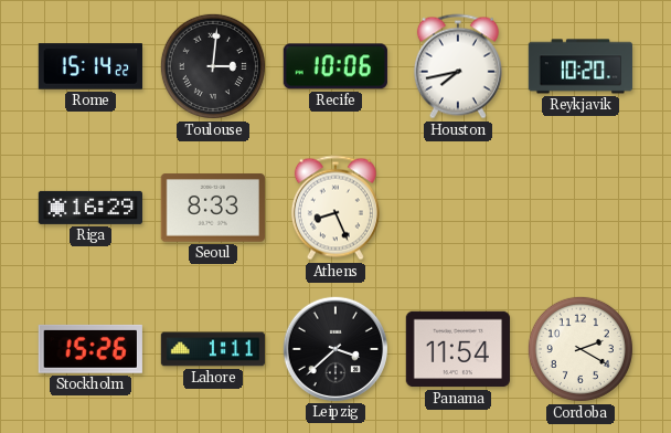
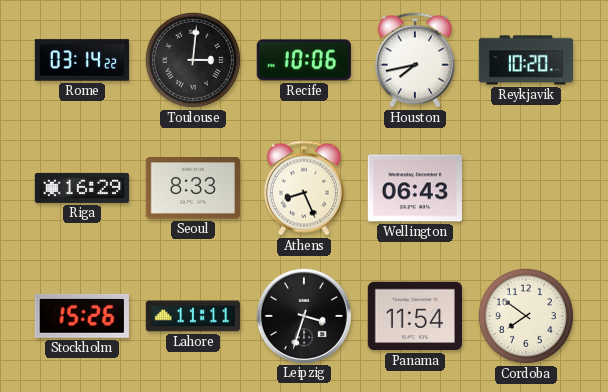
Rome: 15:14 -> 03:14 (81, 60)
Wellington: none -> 06:43 (415, 188)
Lahore: 1:11 -> 11:11 (192, 316)
Leipzig: 3:38 -> 3:33 (303, 315)
Cordoba: 2:20 -> 7:51 (526, 316)
